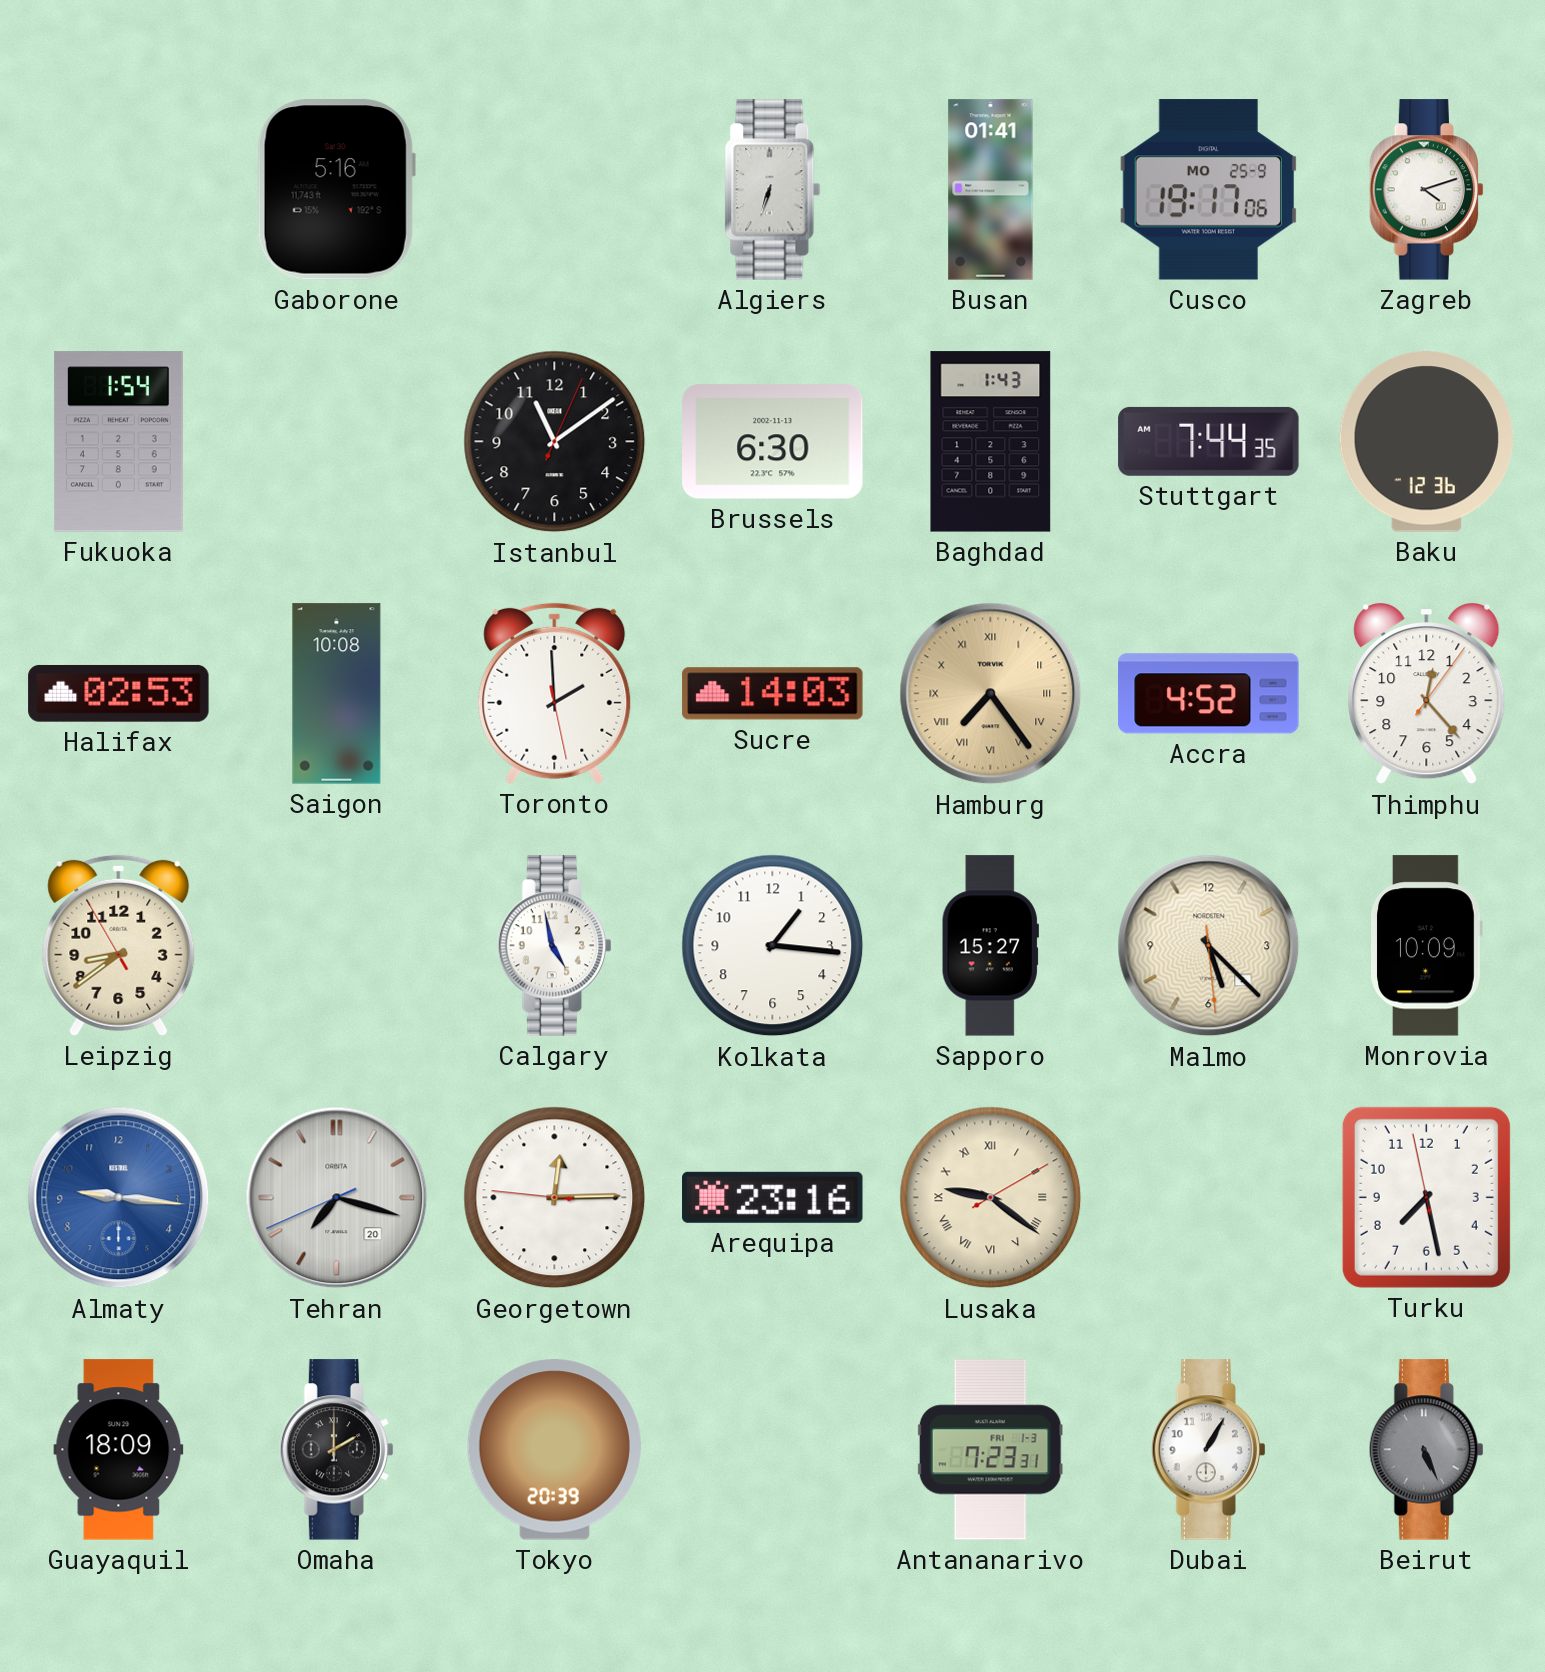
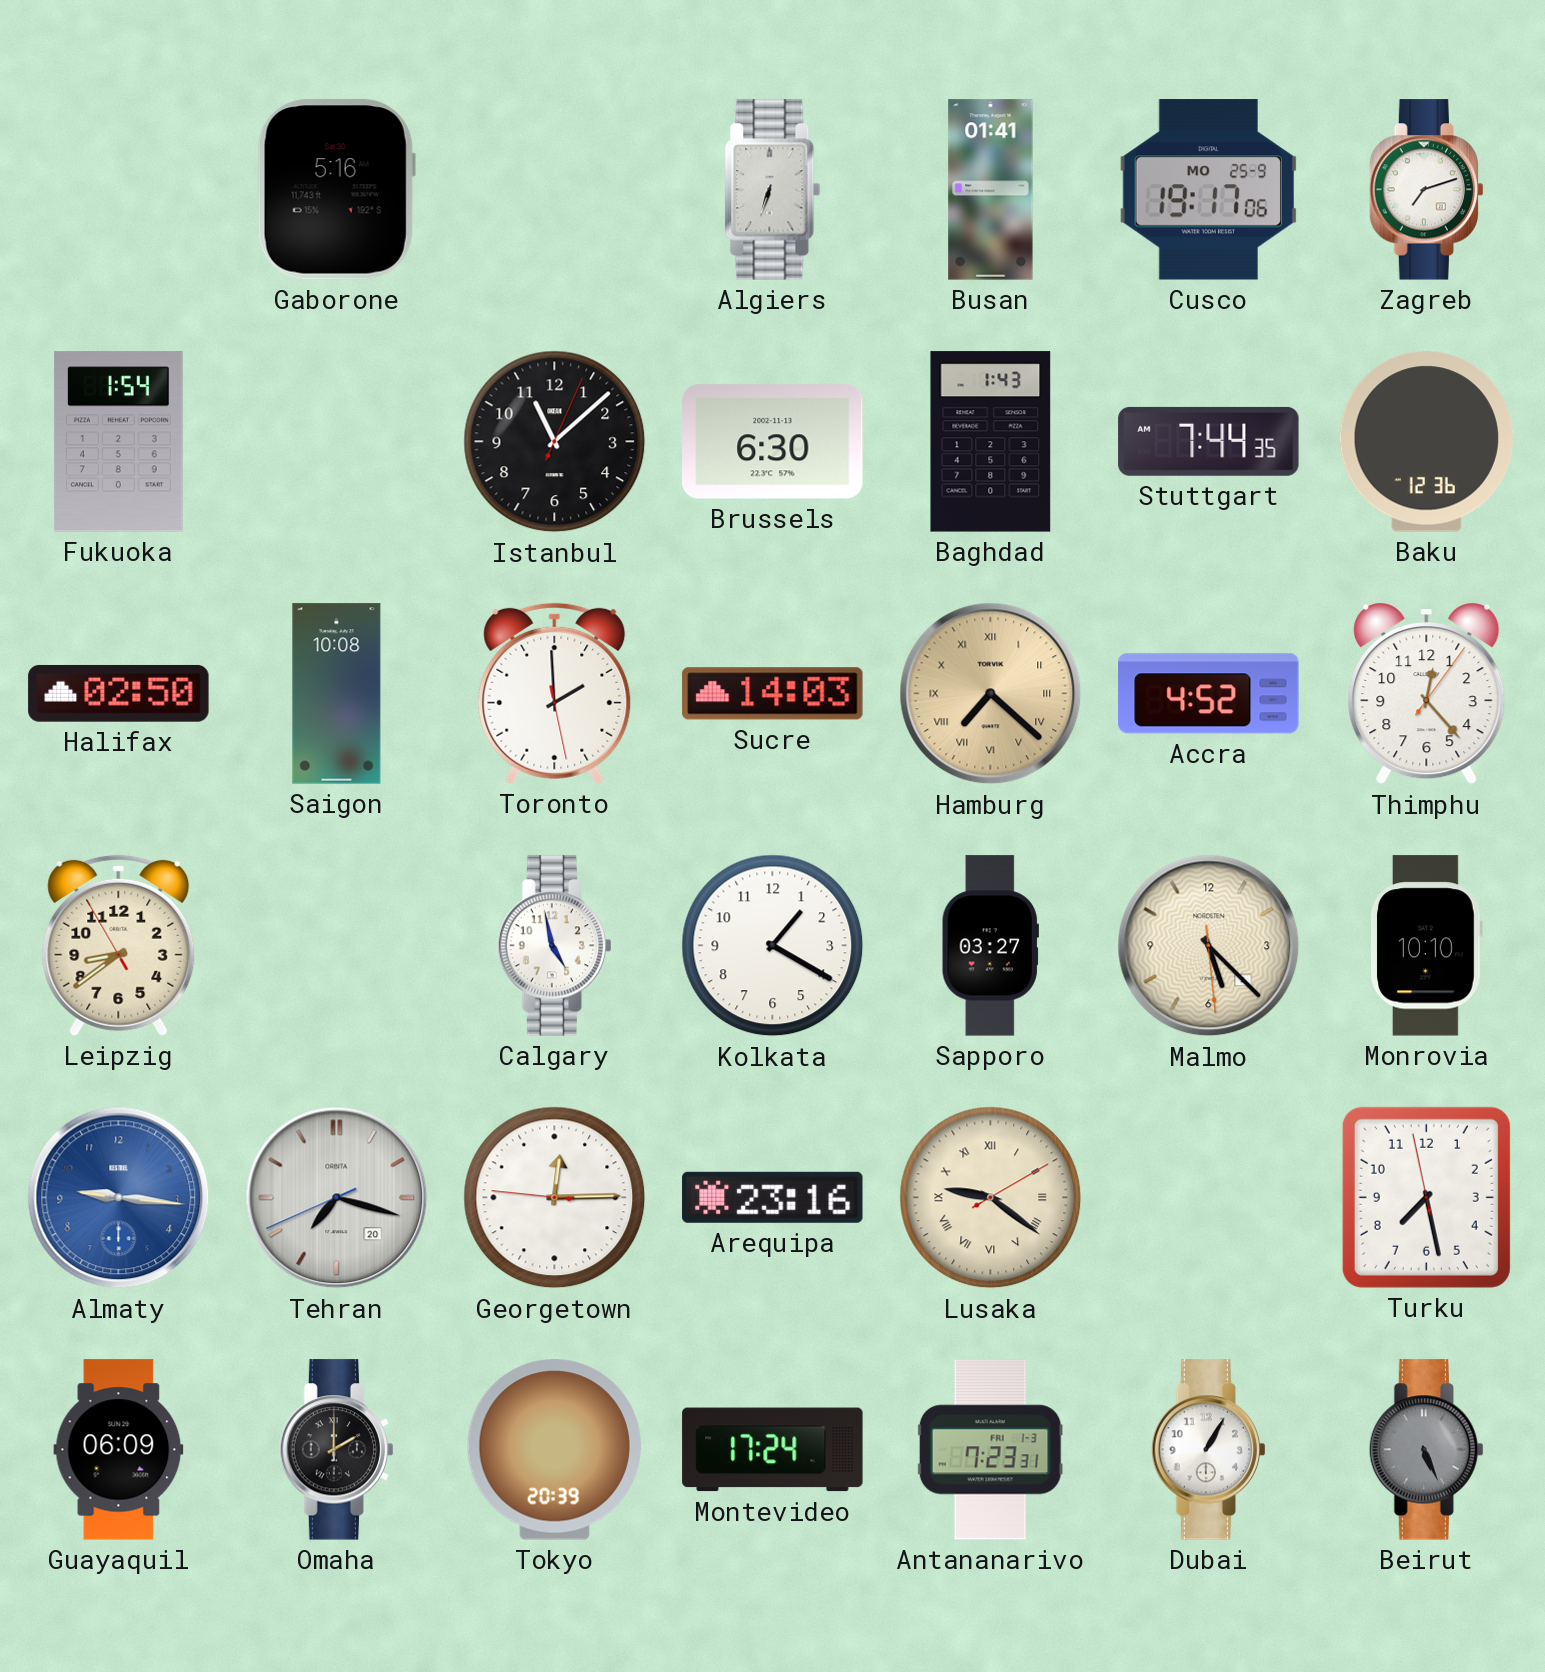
Zagreb: 4:12 -> 7:12 (1426, 190)
Istanbul: 11:09 -> 11:08 (555, 442)
Halifax: 02:53 -> 02:50 (119, 694)
Hamburg: 7:24 -> 7:22 (991, 694)
Kolkata: 1:16 -> 1:20 (773, 946)
Sapporo: 15:27 -> 03:27 (990, 946)
Monrovia: 10:09 -> 10:10 (1426, 946)
Guayaquil: 18:09 -> 06:09 (119, 1450)
Montevideo: none -> 17:24 (773, 1450)
